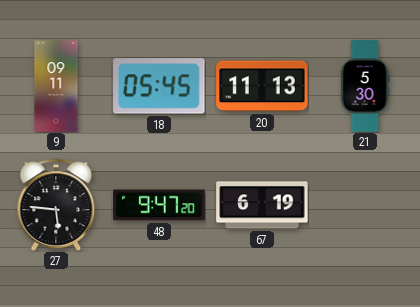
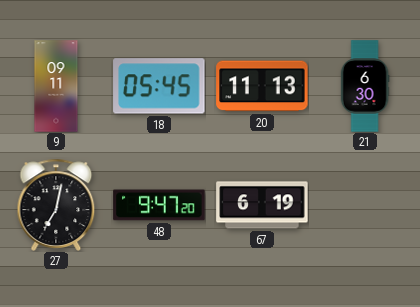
21: 5:30 -> 6:30 (365, 86)
27: 5:46 -> 7:02 (56, 205)
